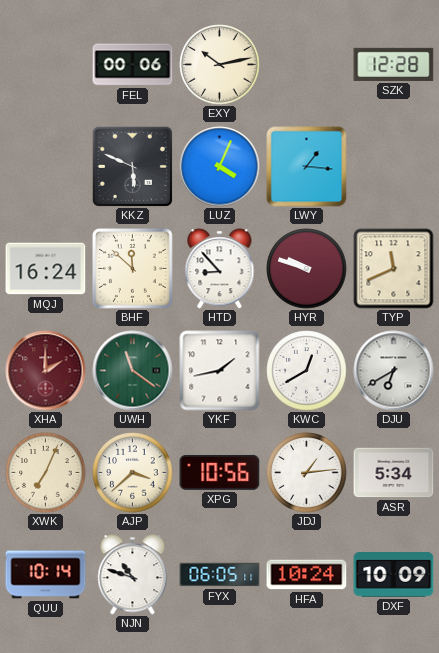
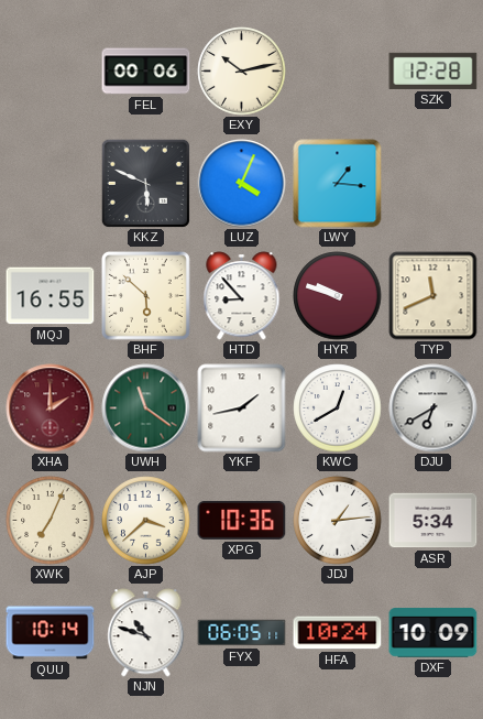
MQJ: 16:24 -> 16:55 (51, 296)
BHF: 11:52 -> 5:52 (145, 295)
XPG: 10:56 -> 10:36 (242, 520)
